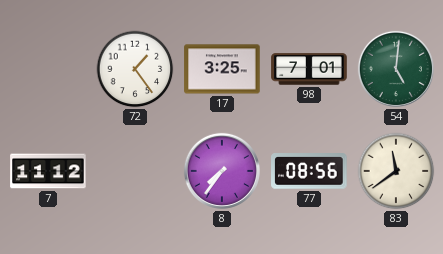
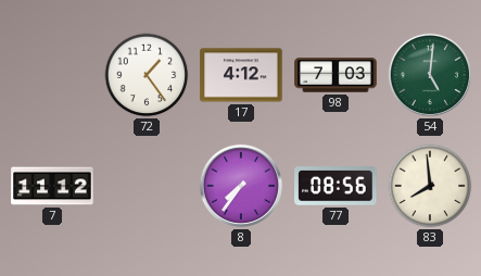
17: 3:25 -> 4:12 (241, 75)
98: 7:01 -> 7:03 (336, 75)
83: 11:39 -> 7:59 (430, 186)
